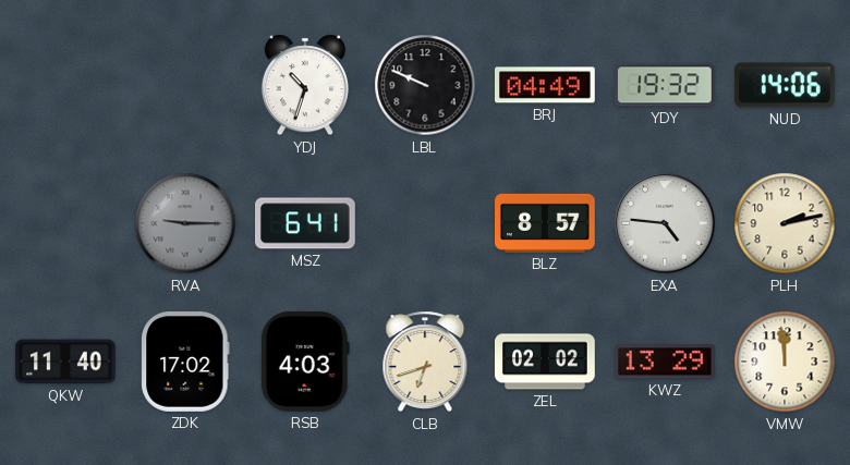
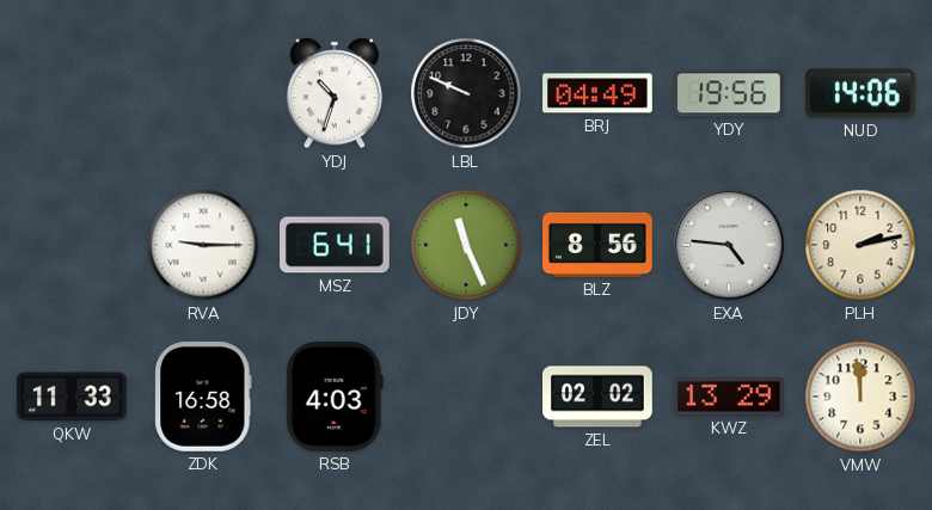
YDY: 19:32 -> 19:56 (729, 93)
RVA dial: grey -> white (203, 245)
JDY: none -> 11:26 (466, 245)
BLZ: 8:57 -> 8:56 (599, 245)
QKW: 11:40 -> 11:33 (72, 397)
ZDK: 17:02 -> 16:58 (203, 398)
CLB: 6:42 -> none (425, 362)
